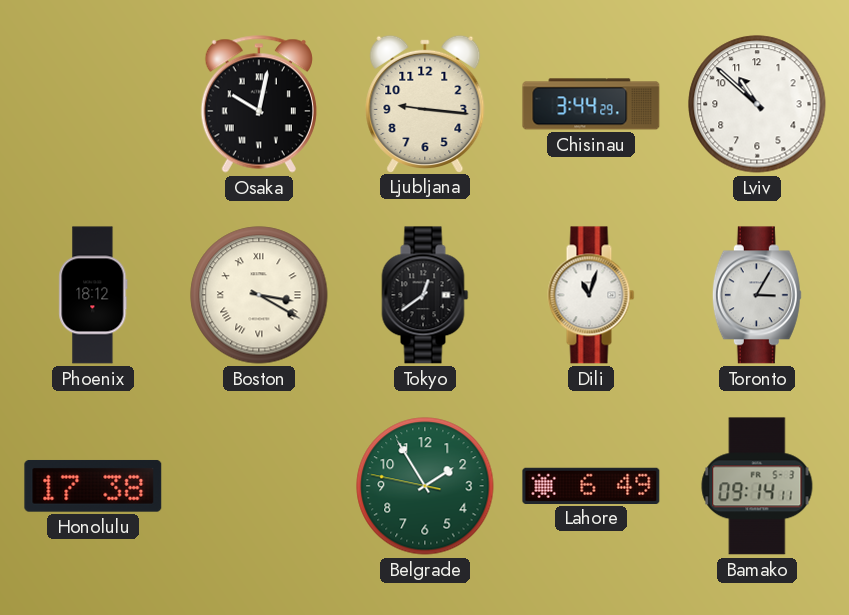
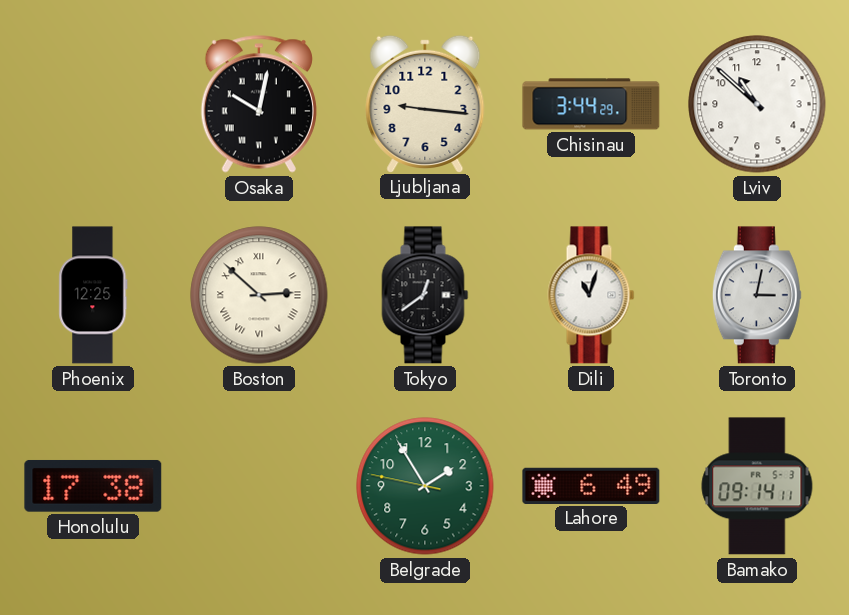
Phoenix: 18:12 -> 12:25 (93, 295)
Boston: 3:20 -> 2:52 (259, 295)
Toronto: 3:05 -> 3:02 (757, 295)
